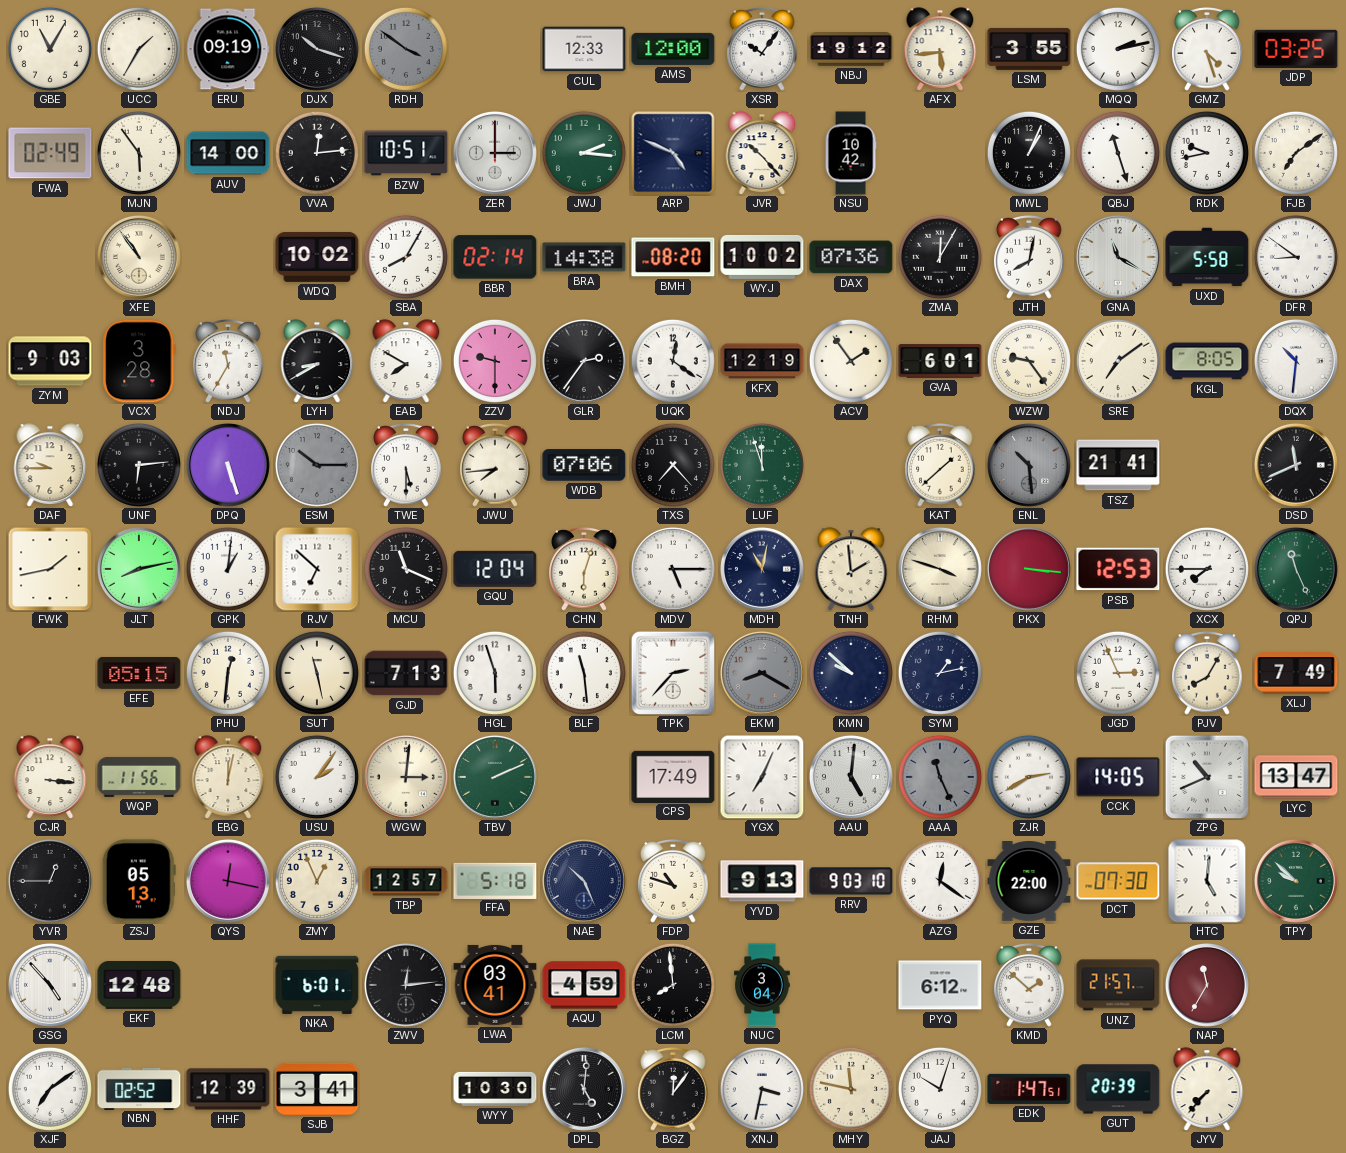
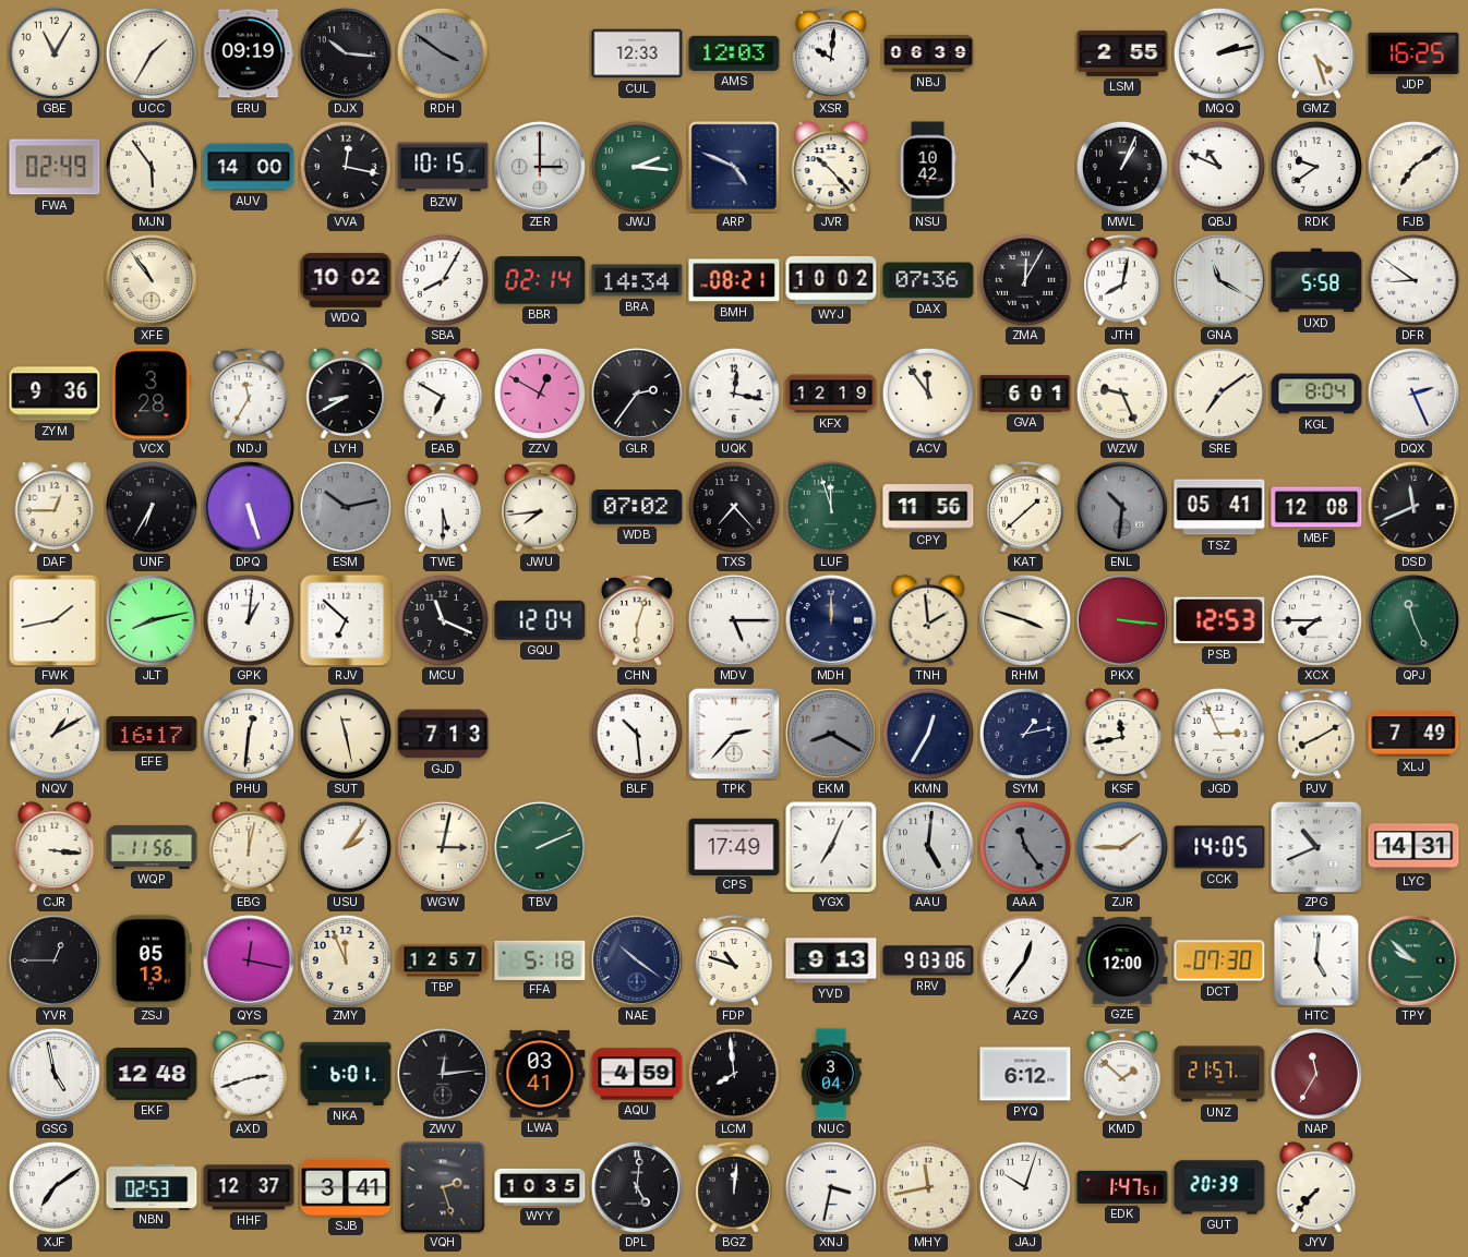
DJX: 10:18 -> 10:16 (346, 53)
AMS: 12:00 -> 12:03 (734, 53)
XSR: 10:06 -> 10:01 (831, 55)
NBJ: 19:12 -> 06:39 (928, 53)
AFX: 5:44 -> none (940, 49)
LSM: 3:55 -> 2:55 (1122, 53)
JDP: 03:25 -> 16:25 (1413, 53)
VVA: 12:14 -> 12:17 (346, 167)
BZW: 10:51 -> 10:15 (443, 167)
QBJ: 11:27 -> 10:49 (1219, 167)
RDK: 9:43 -> 9:39 (1316, 167)
BRA: 14:38 -> 14:34 (637, 280)
BMH: 08:20 -> 08:21 (734, 280)
ZYM: 9:03 -> 9:36 (55, 394)
EAB: 7:50 -> 6:50 (443, 394)
ZZV: 9:30 -> 12:50 (540, 394)
UQK: 12:21 -> 12:17 (734, 394)
ACV: 1:54 -> 11:54 (928, 394)
WZW: 9:24 -> 9:26 (1122, 394)
KGL: 8:05 -> 8:04 (1316, 394)
DQX: 10:31 -> 2:26 (1413, 394)
DAF: 9:45 -> 12:45 (55, 507)
UNF: 6:14 -> 6:35 (152, 507)
ESM: 10:15 -> 10:13 (346, 507)
WDB: 07:06 -> 07:02 (637, 507)
CPY: none -> 11:56 (928, 507)
ENL: 10:29 -> 10:31 (1122, 507)
TSZ: 21:41 -> 05:41 (1219, 507)
MBF: none -> 12:08 (1316, 507)
MDH: 11:02 -> 12:00 (831, 620)
NQV: none -> 1:10 (55, 734)
EFE: 05:15 -> 16:17 (152, 734)
HGL: 5:57 -> none (495, 673)
BLF: 11:29 -> 10:29 (637, 734)
KMN: 9:52 -> 12:35 (928, 734)
KSF: none -> 11:43 (1122, 734)
PJV: 8:05 -> 8:10 (1316, 735)
WGW: 3:01 -> 3:02 (443, 847)
AAA: 11:26 -> 11:24 (1025, 847)
ZJR: 2:40 -> 1:45 (1122, 847)
LYC: 13:47 -> 14:31 (1413, 847)
ZMY: 12:56 -> 11:56 (346, 960)
NAE: 10:26 -> 10:21 (637, 960)
RRV: 9:03:10 -> 9:03:06 (928, 960)
AZG: 12:21 -> 12:36 (1025, 960)
GZE: 22:00 -> 12:00 (1122, 962)
GSG: 4:53 -> 4:58 (55, 1074)
AXD: none -> 2:42 (249, 1075)
NBN: 02:52 -> 02:53 (152, 1186)
HHF: 12:39 -> 12:37 (249, 1187)
VQH: none -> 2:27 (443, 1187)
WYY: 10:30 -> 10:35 (540, 1187)
BGZ: 12:06 -> 12:01 (734, 1188)
MHY: 11:47 -> 11:43 (928, 1187)
